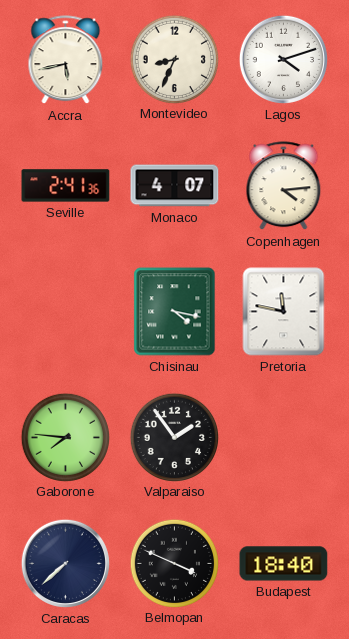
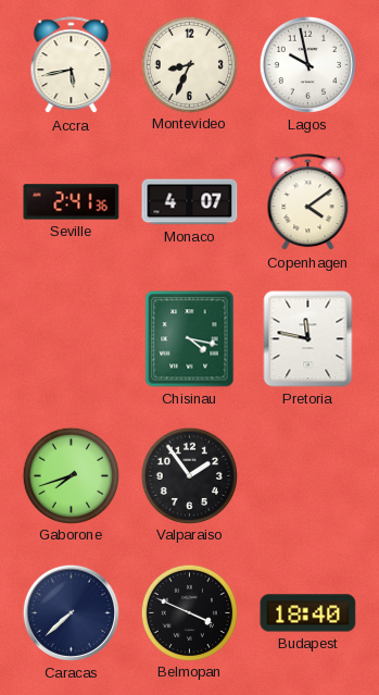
Lagos: 4:12 -> 9:58 (307, 64)
Copenhagen: 4:14 -> 4:09 (308, 202)
Gaborone: 7:46 -> 7:42 (71, 475)
